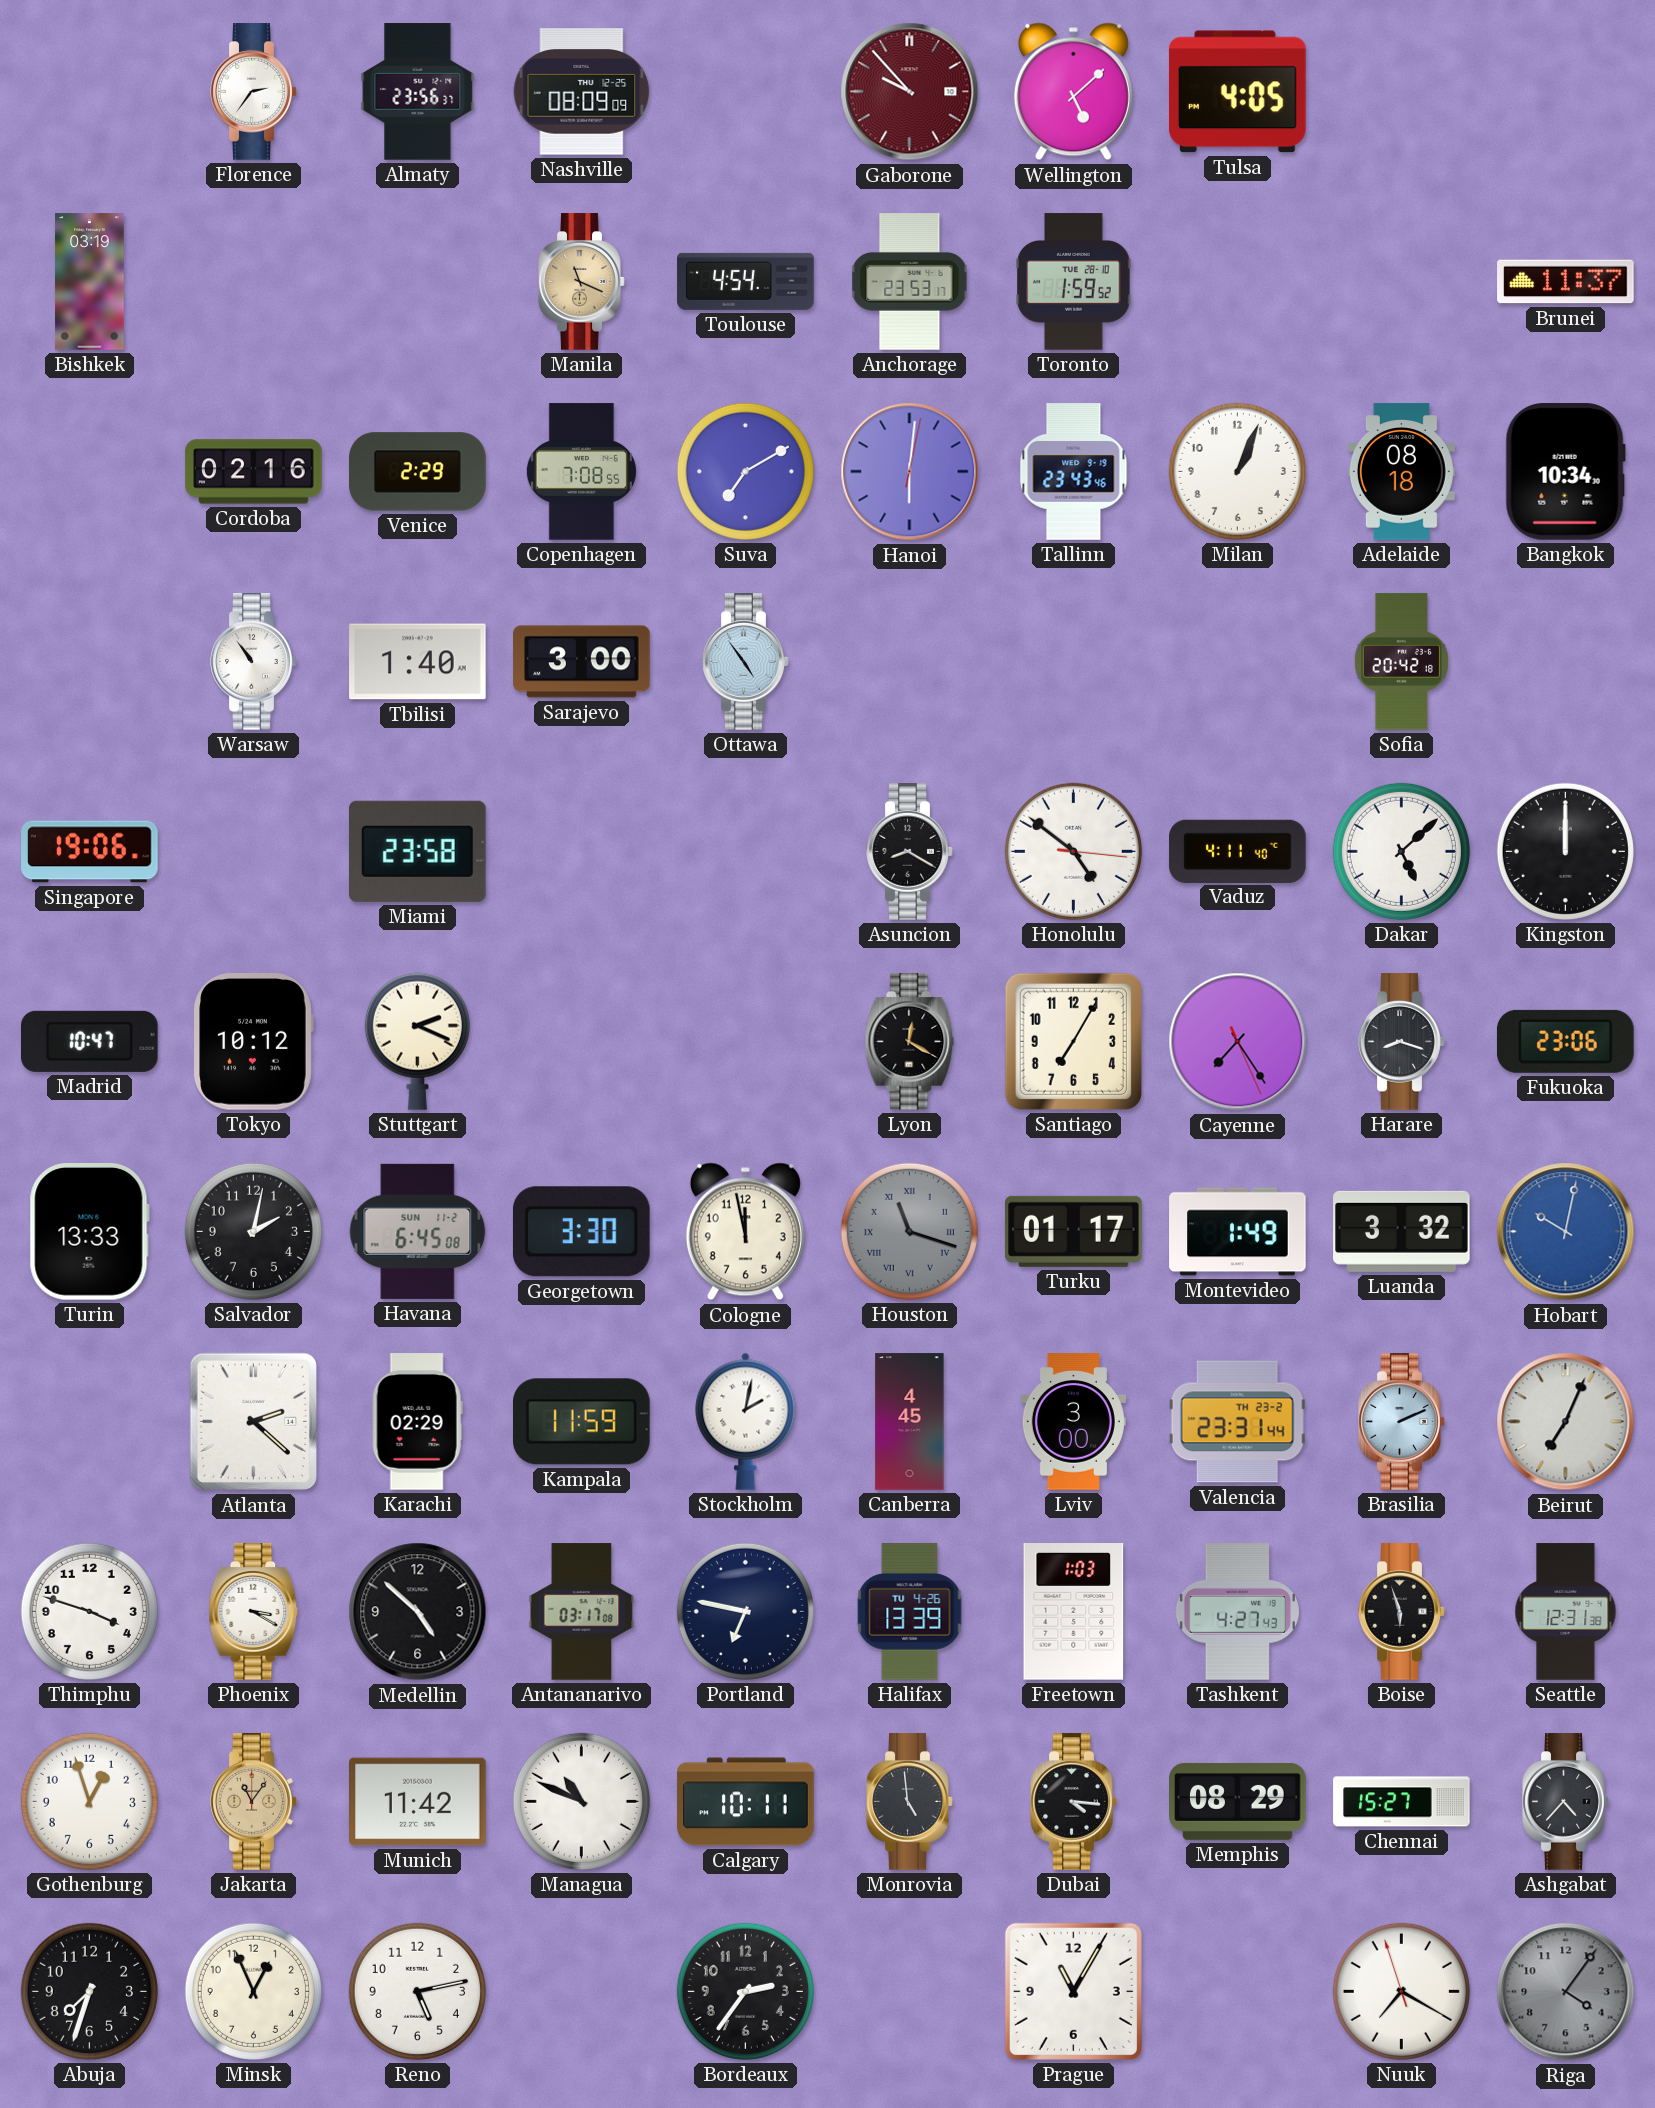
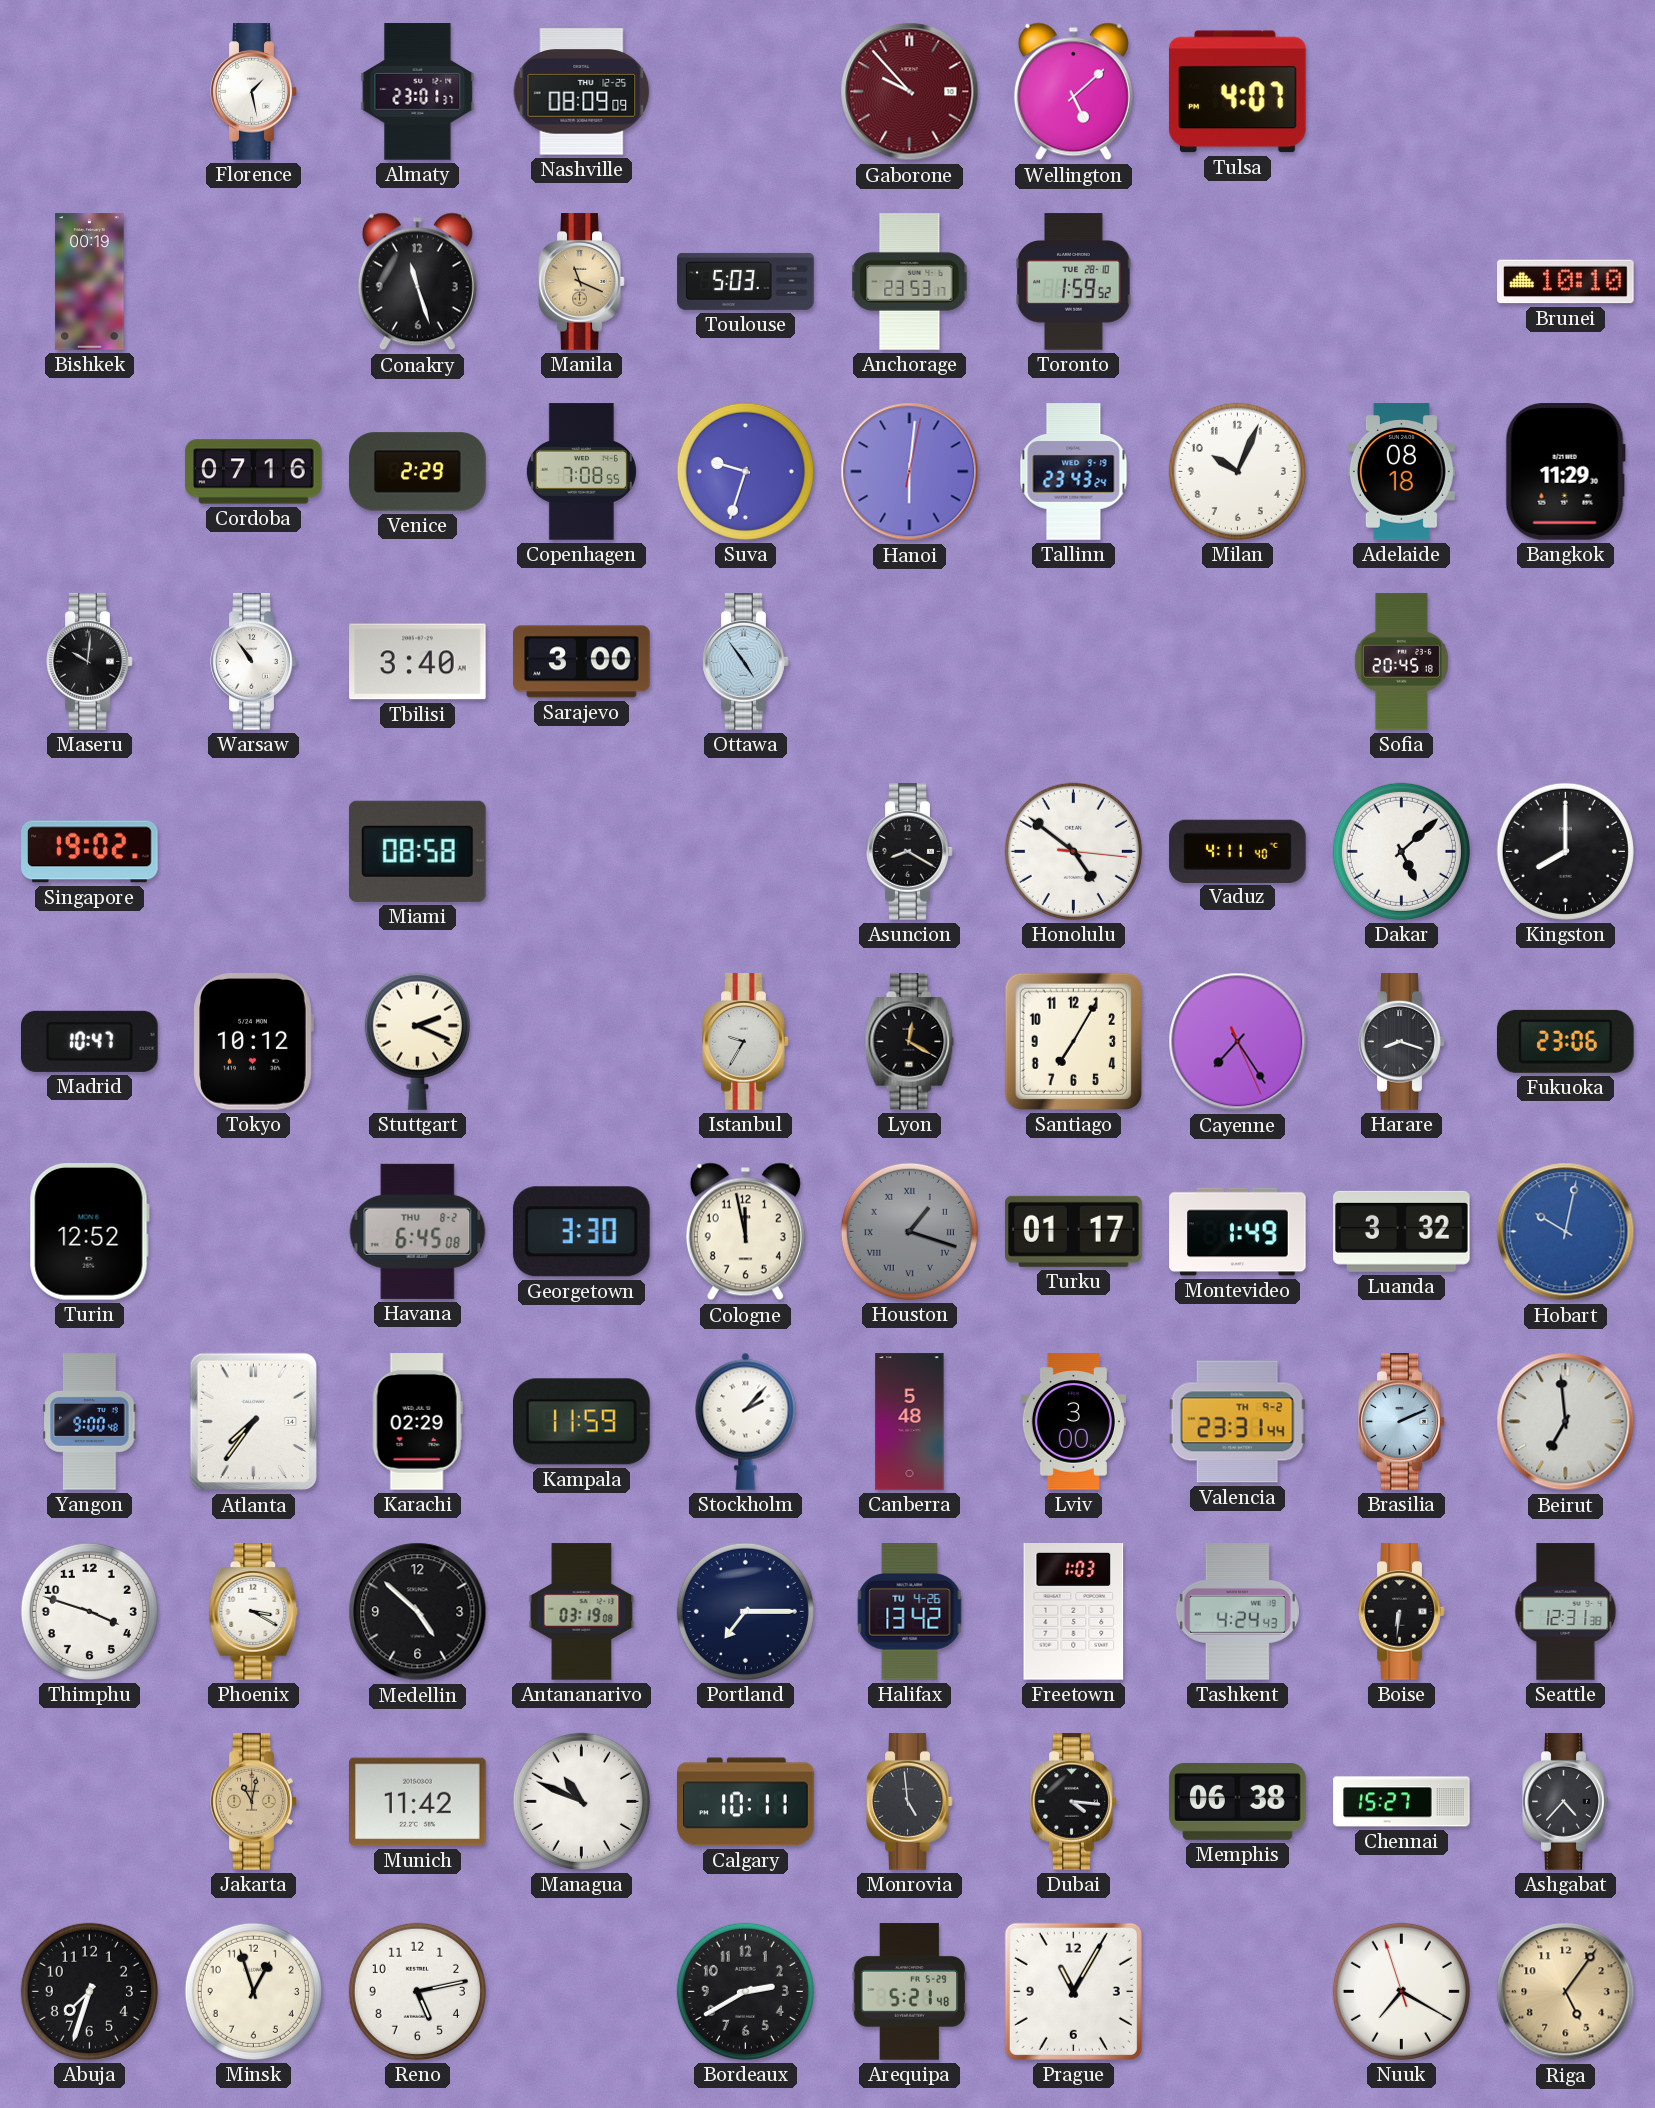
Florence: 2:36 -> 1:28 (254, 92)
Almaty: 23:56 -> 23:01 (418, 92)
Tulsa: 4:05 -> 4:07 (1237, 92)
Bishkek: 03:19 -> 00:19 (90, 282)
Conakry: none -> 11:27 (417, 282)
Toulouse: 4:54 -> 5:03 (746, 281)
Brunei: 11:37 -> 10:10 (1566, 282)
Cordoba: 02:16 -> 07:16 (254, 472)
Suva: 7:10 -> 9:33 (745, 471)
Tallinn: 23:43:46 -> 23:43:24 (1074, 472)
Milan: 1:04 -> 10:04 (1237, 471)
Bangkok: 10:34 -> 11:29 (1565, 472)
Maseru: none -> 10:01 (90, 662)
Tbilisi: 1:40 -> 3:40 (418, 662)
Sofia: 20:42 -> 20:45 (1401, 662)
Singapore: 19:06 -> 19:02 (90, 852)
Miami: 23:58 -> 08:58 (417, 851)
Kingston: 12:00 -> 8:00 (1565, 851)
Istanbul: none -> 9:35 (746, 1042)
Turin: 13:33 -> 12:52 (89, 1232)
Salvador: 2:02 -> none (253, 1231)
Havana date: SUN 11-2 -> THU 8-2 (418, 1231)
Houston: 11:18 -> 1:18 (909, 1231)
Yangon: none -> 9:00 (90, 1422)
Atlanta: 2:22 -> 7:36 (253, 1422)
Stockholm: 2:02 -> 2:07 (746, 1421)
Canberra: 4:45 -> 5:48 (910, 1422)
Valencia date: TH 23-2 -> TH 9-2 (1237, 1422)
Beirut: 7:04 -> 6:59 (1566, 1422)
Antananarivo: 03:17 -> 03:19 (582, 1612)
Portland: 6:47 -> 7:15 (745, 1611)
Halifax: 13:39 -> 13:42 (910, 1612)
Tashkent: 4:27 -> 4:24 (1237, 1612)
Boise: 5:57 -> 6:31 (1402, 1612)
Gothenburg: 12:57 -> none (89, 1801)
Jakarta: 11:06 -> 11:02 (254, 1802)
Memphis: 08:29 -> 06:38 (1238, 1801)
Minsk: 12:56 -> 12:57 (253, 1991)
Bordeaux: 2:36 -> 2:40 (745, 1991)
Arequipa: none -> 5:21 (910, 1992)
Riga: 4:06 -> 5:06 (1566, 1992)
Riga dial: grey -> champagne (1566, 1992)
